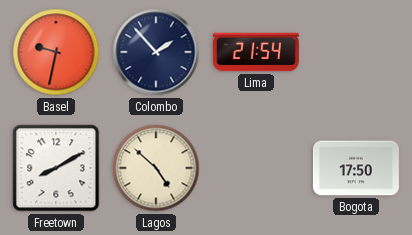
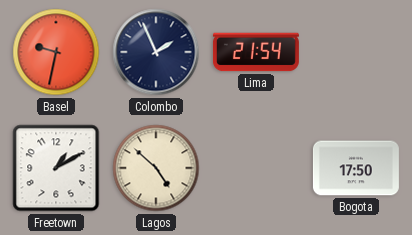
Colombo: 1:53 -> 1:56 (156, 52)
Freetown: 8:10 -> 1:10 (56, 168)
